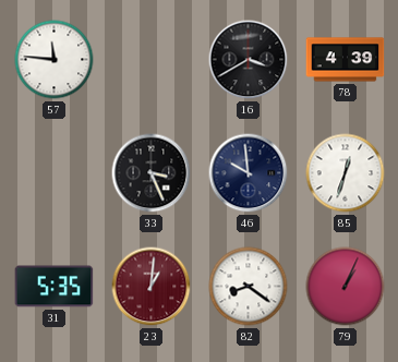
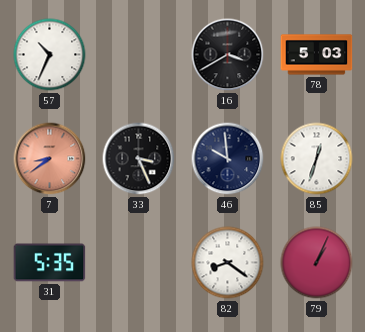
57: 11:46 -> 10:34 (50, 55)
78: 4:39 -> 5:03 (317, 55)
7: none -> 8:39 (50, 159)
23: 1:01 -> none (152, 287)
